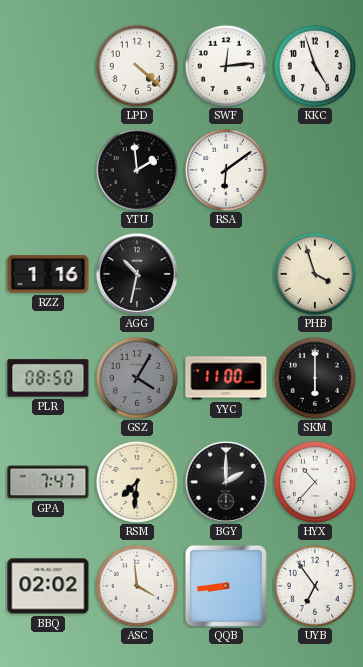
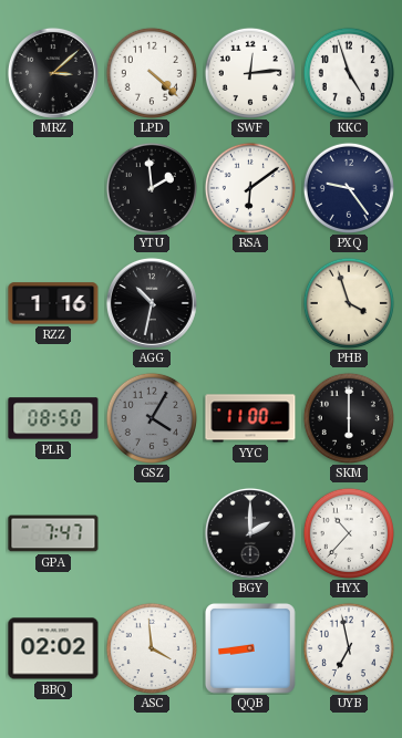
MRZ: none -> 3:08 (53, 73)
PXQ: none -> 9:24 (349, 188)
RSM: 7:31 -> none (137, 482)
UYB: 6:54 -> 6:58 (349, 648)
